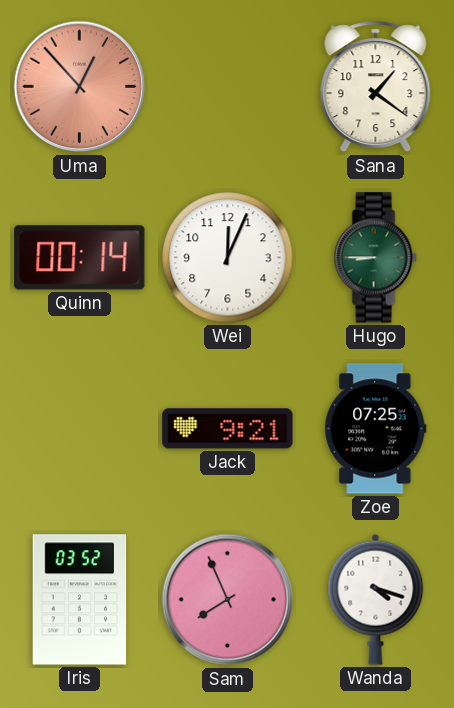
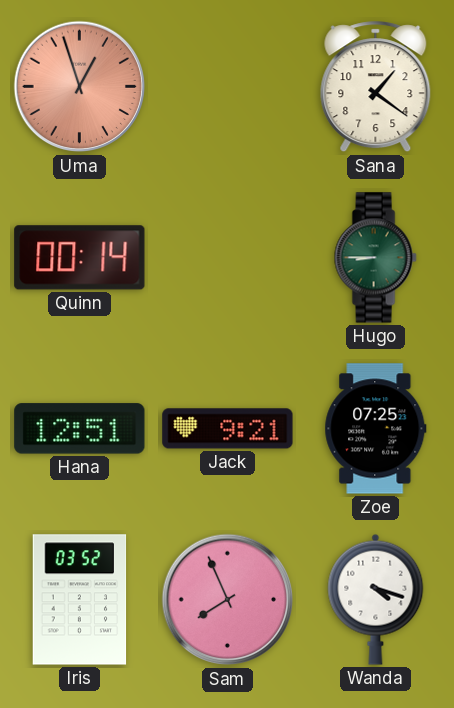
Uma: 12:53 -> 12:57 (80, 87)
Wei: 12:04 -> none (228, 258)
Hana: none -> 12:51 (80, 429)
